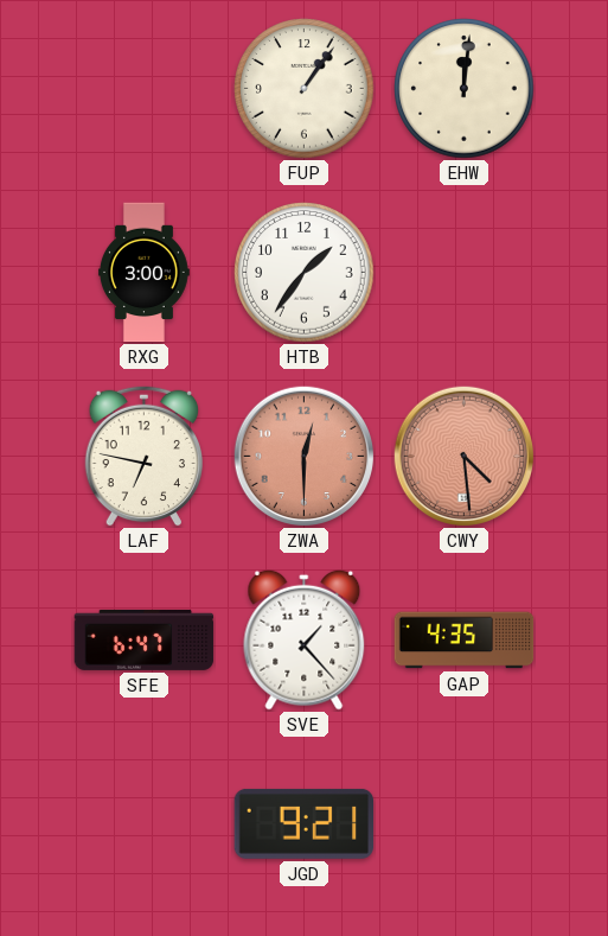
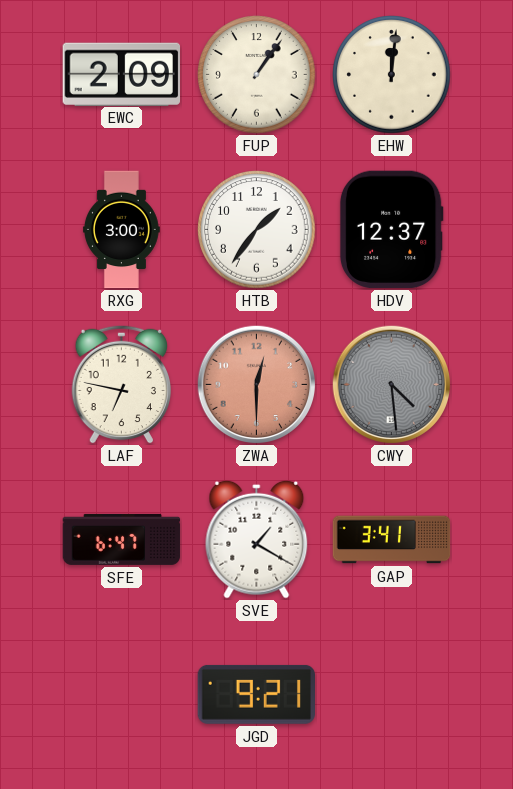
EWC: none -> 2:09 (121, 74)
HDV: none -> 12:37 (391, 230)
CWY dial: salmon -> grey (391, 384)
SVE: 1:23 -> 1:20 (257, 539)
GAP: 4:35 -> 3:41 (392, 540)
